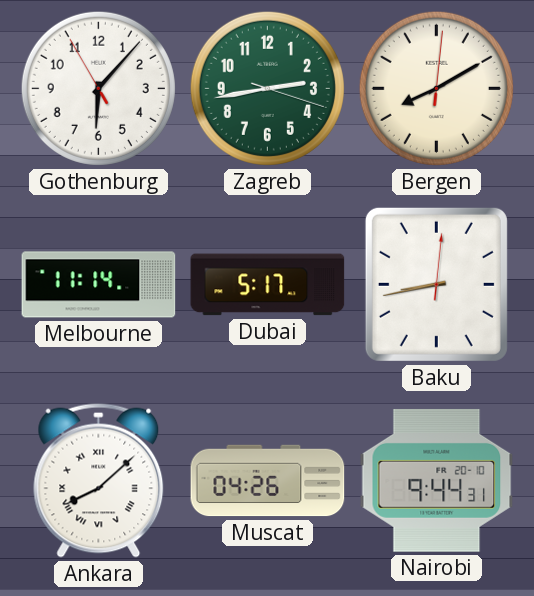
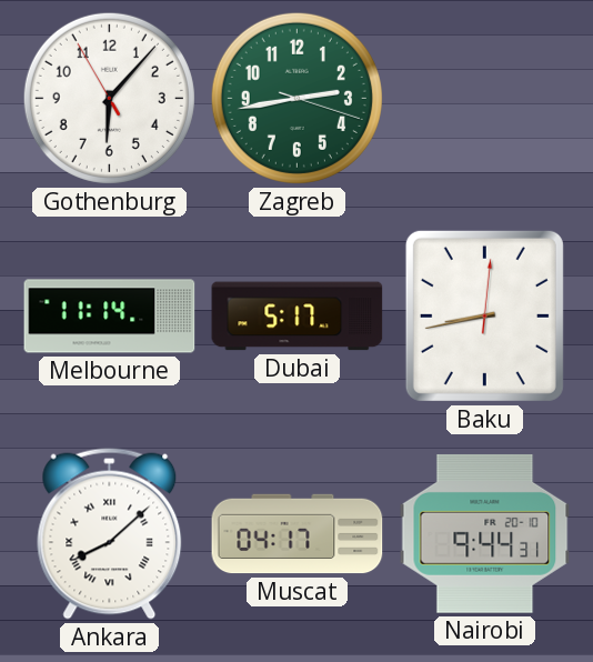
Bergen: 8:10 -> none (436, 88)
Muscat: 04:26 -> 04:17 (298, 534)
